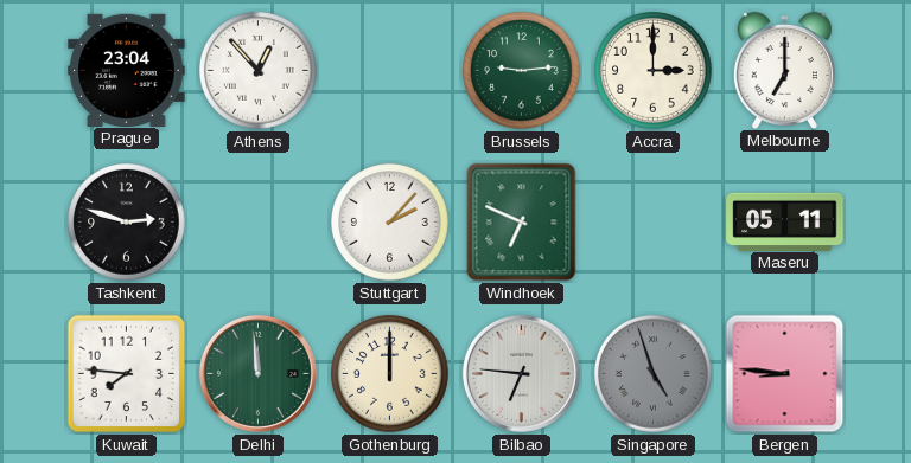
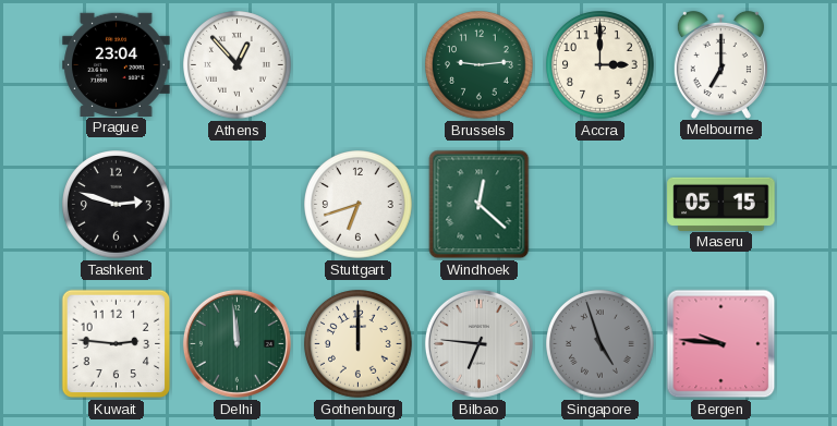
Stuttgart: 2:07 -> 6:42 (359, 205)
Windhoek: 6:49 -> 12:22 (480, 205)
Maseru: 05:11 -> 05:15 (721, 204)
Kuwait: 7:46 -> 2:46 (117, 344)
Bergen: 8:46 -> 9:46 (721, 344)
